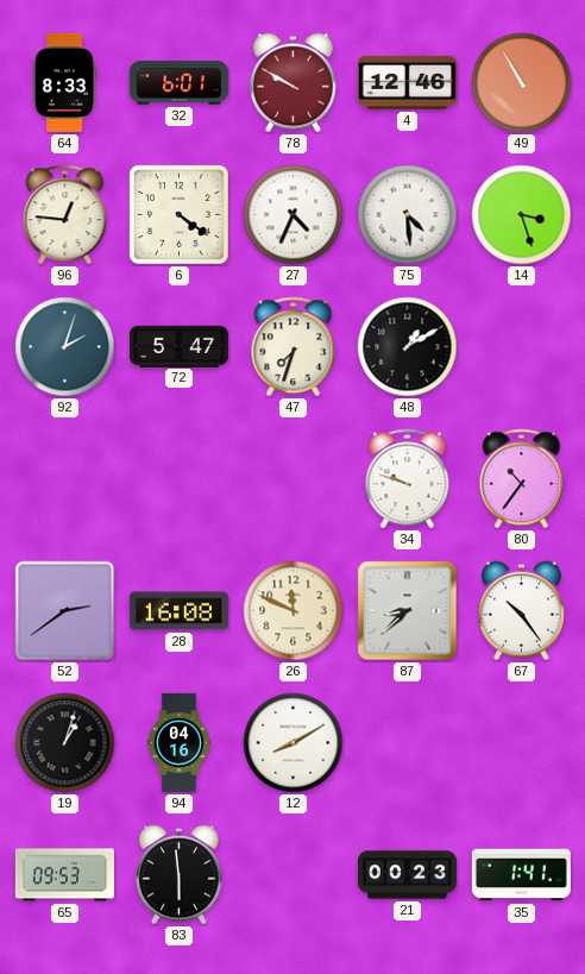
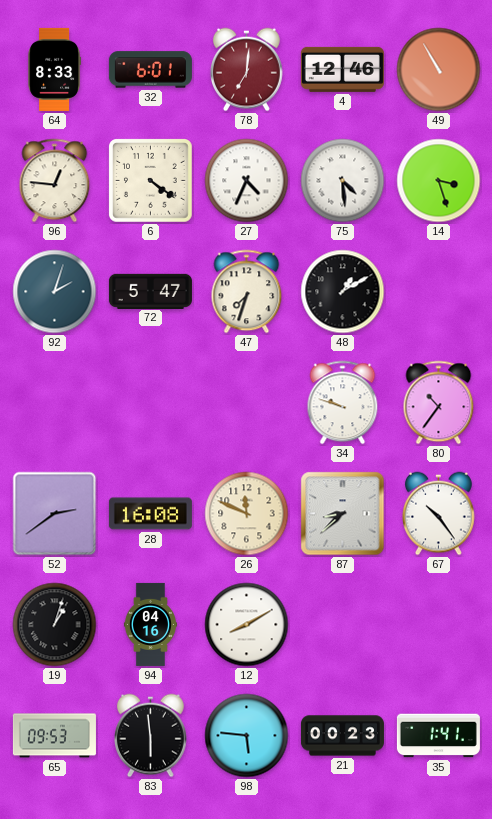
78: 9:50 -> 7:01 (247, 70)
98: none -> 5:46 (247, 736)
